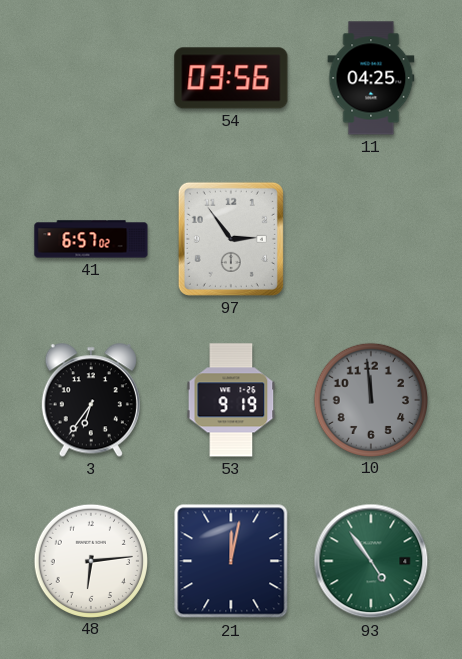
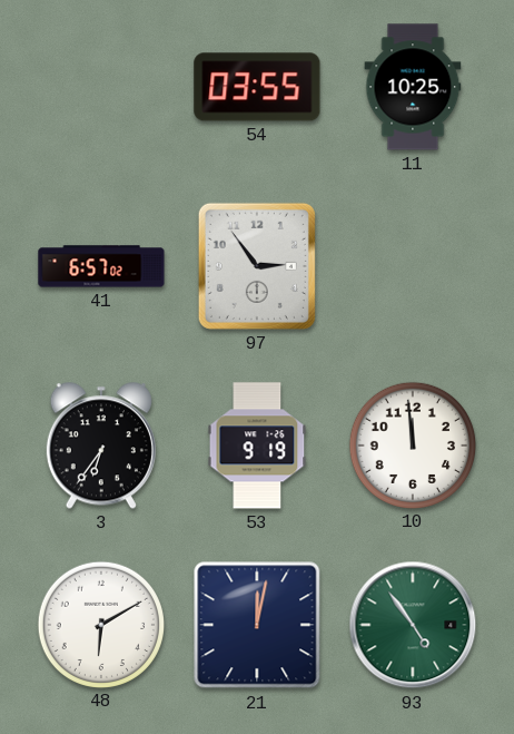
54: 03:56 -> 03:55 (257, 87)
11: 04:25 -> 10:25 (413, 87)
10 dial: grey -> white (412, 444)
48: 6:14 -> 6:10 (100, 624)
